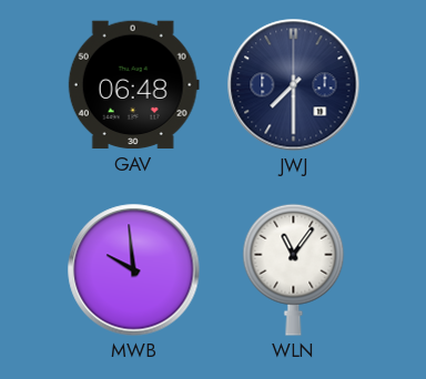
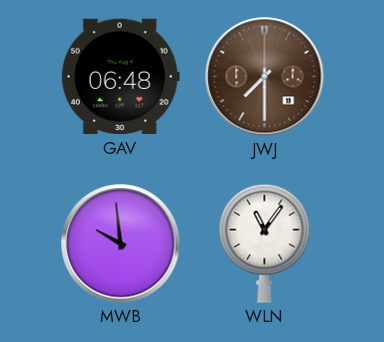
JWJ dial: navy -> brown (265, 77)
